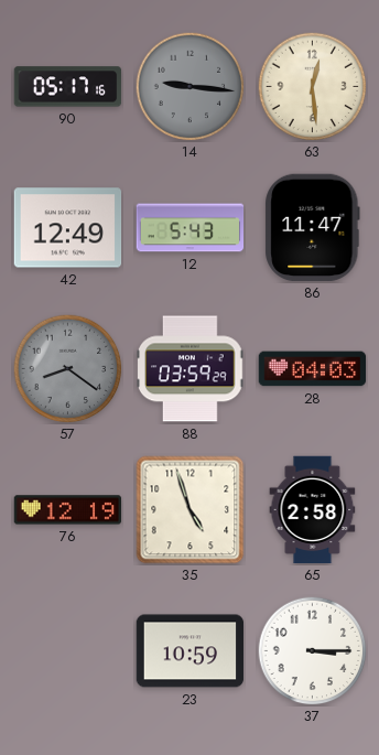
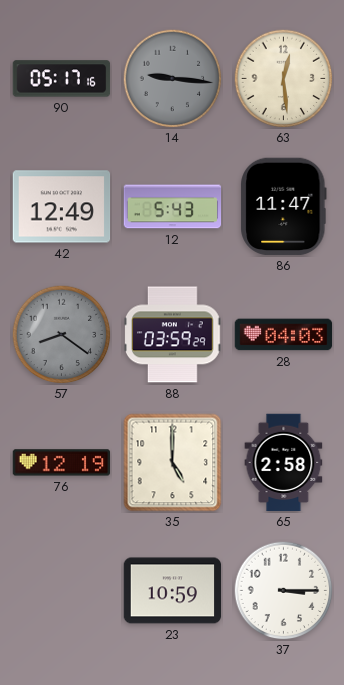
35: 4:57 -> 5:00 (173, 463)
